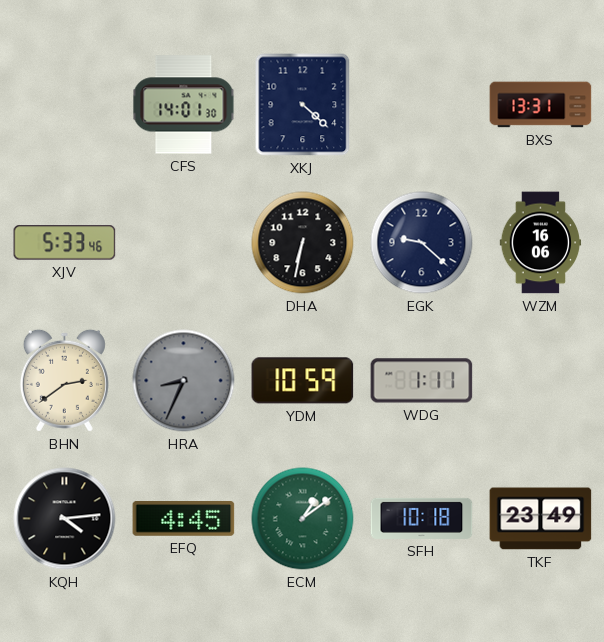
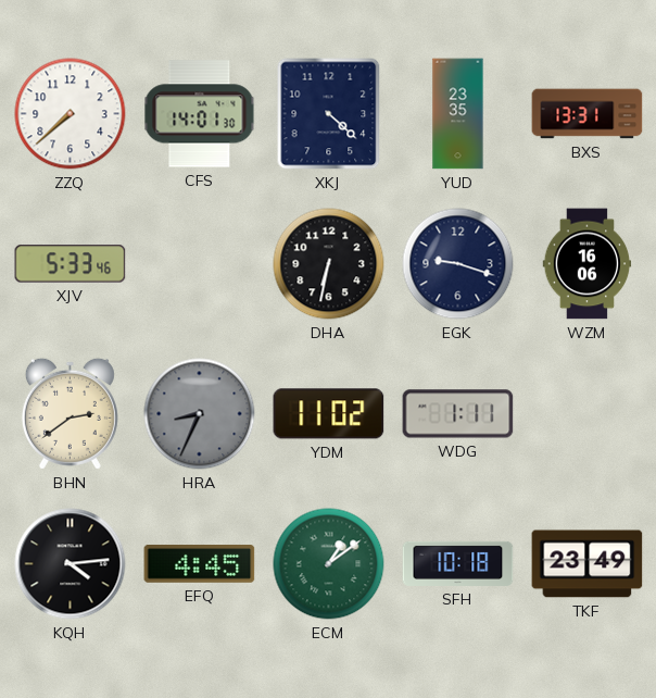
ZZQ: none -> 7:38 (71, 114)
YUD: none -> 23:35 (458, 114)
EGK: 9:22 -> 9:18 (458, 264)
YDM: 10:59 -> 11:02 (329, 414)
